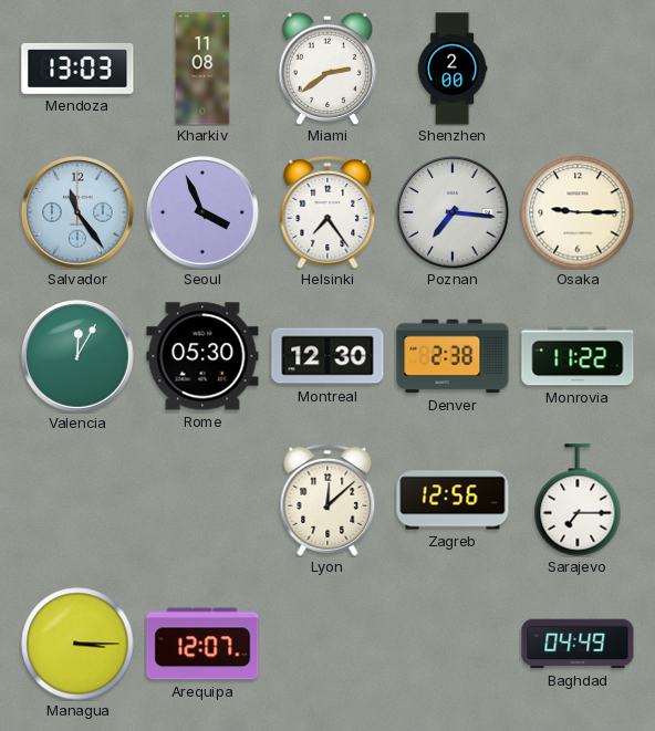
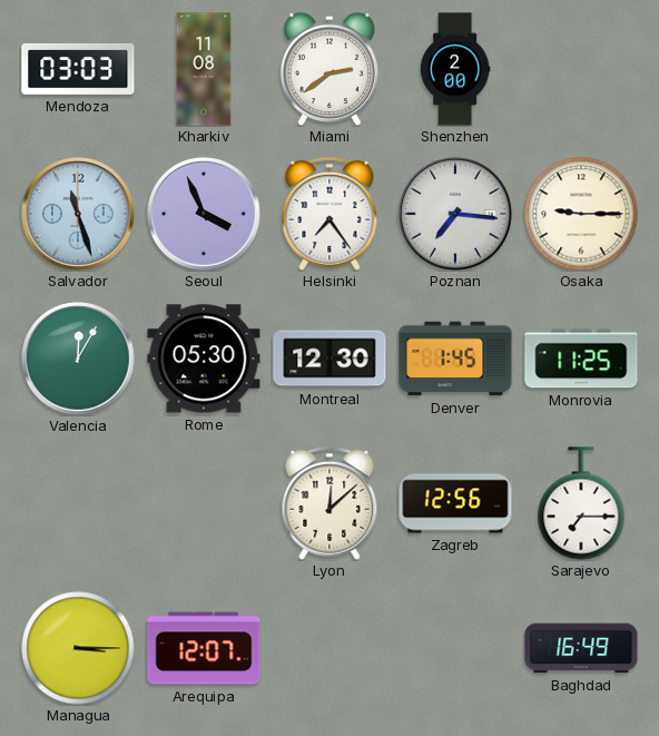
Mendoza: 13:03 -> 03:03 (78, 69)
Salvador: 11:24 -> 11:27 (78, 214)
Denver: 2:38 -> 1:45 (455, 359)
Monrovia: 11:22 -> 11:25 (581, 359)
Baghdad: 04:49 -> 16:49 (581, 648)
